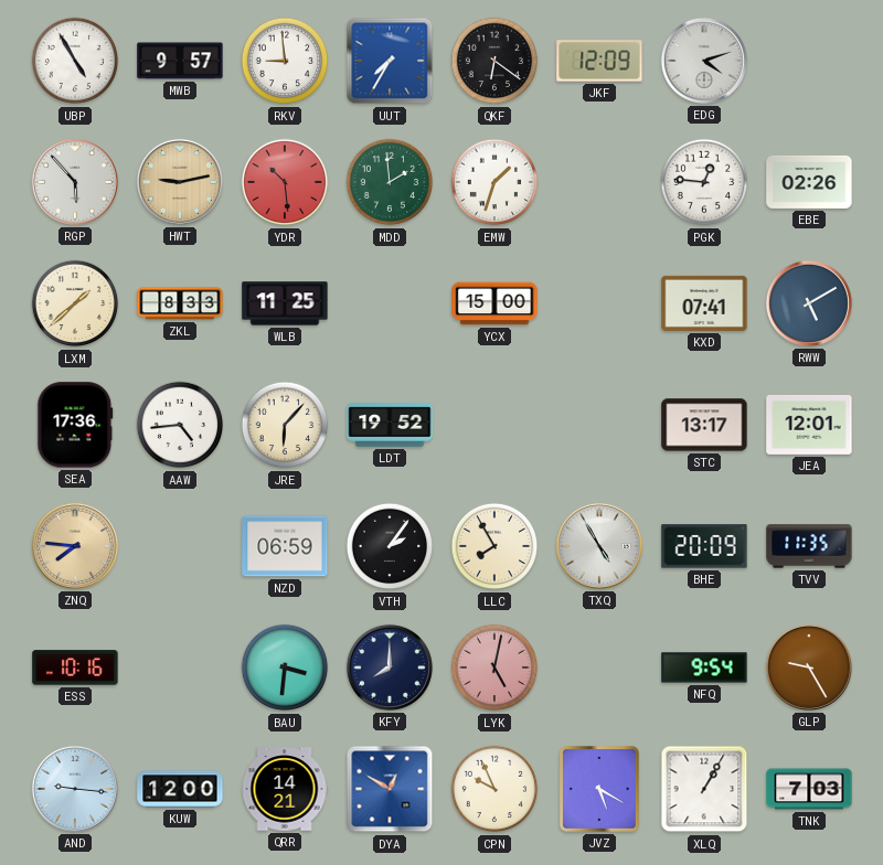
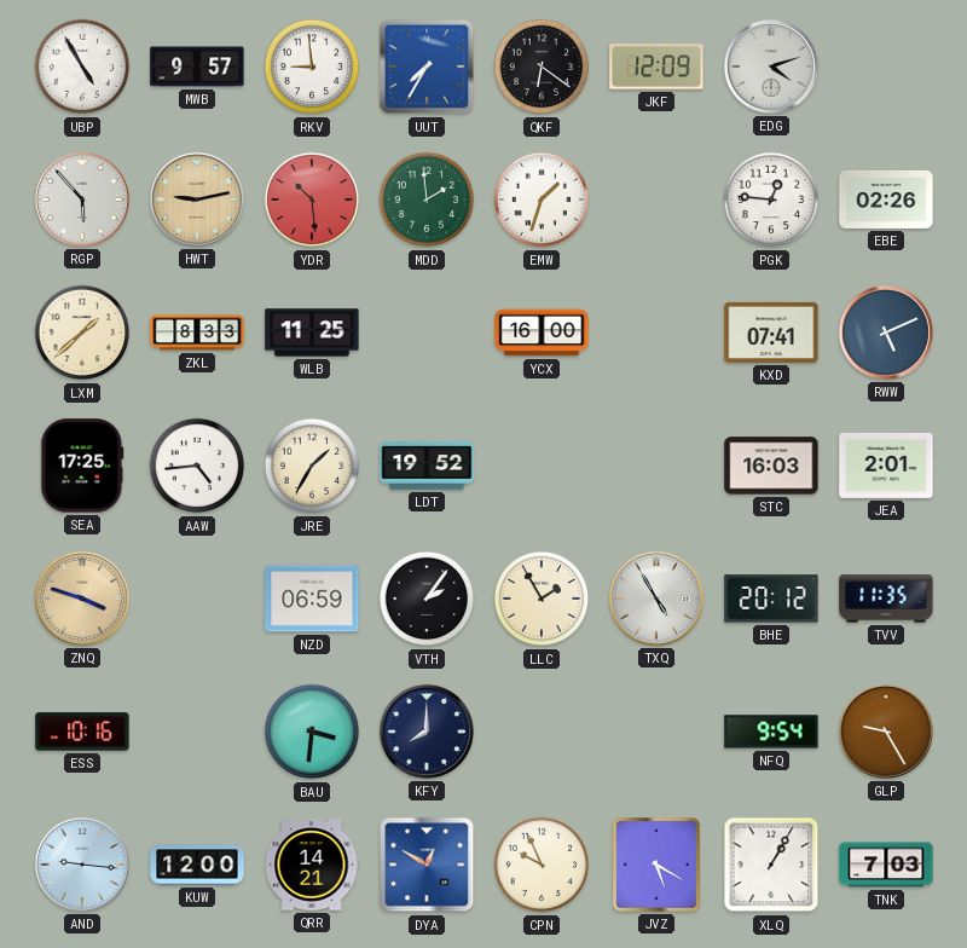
YCX: 15:00 -> 16:00 (542, 333)
RWW: 5:10 -> 5:11 (886, 333)
SEA: 17:36 -> 17:25 (82, 466)
JRE: 6:07 -> 1:35 (312, 466)
STC: 13:17 -> 16:03 (771, 466)
JEA: 12:01 -> 2:01 (886, 466)
ZNQ: 7:46 -> 3:48 (82, 599)
LLC: 7:55 -> 1:55 (542, 599)
BHE: 20:09 -> 20:12 (771, 599)
LYK: 5:02 -> none (494, 668)
